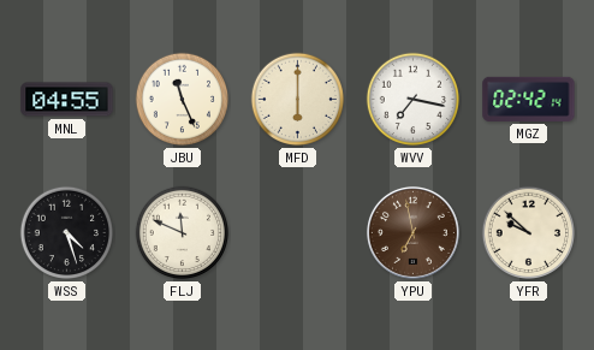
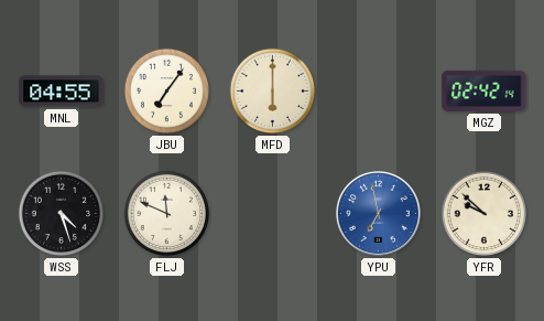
JBU: 11:26 -> 7:06 (167, 92)
WVV: 7:17 -> none (414, 100)
YPU dial: brown -> blue (378, 213)
